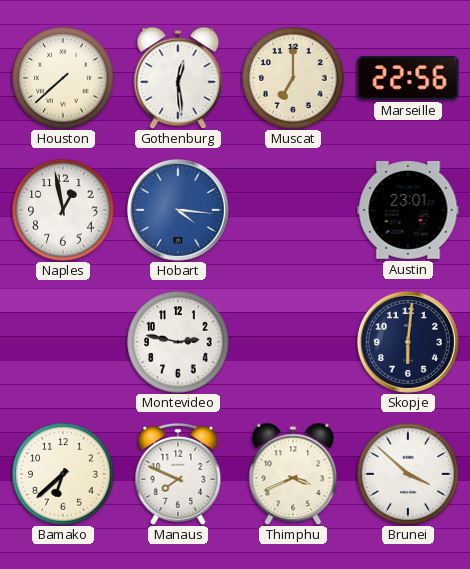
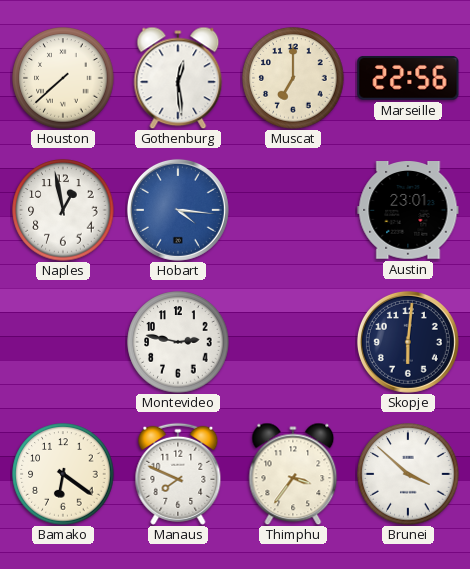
Bamako: 6:38 -> 6:21 (63, 474)
Thimphu: 3:41 -> 3:36 (293, 474)
